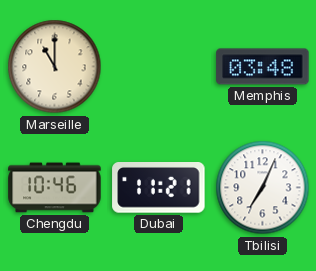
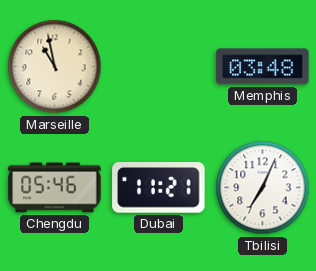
Marseille: 11:00 -> 10:58 (55, 67)
Chengdu: 10:46 -> 05:46 (55, 188)
